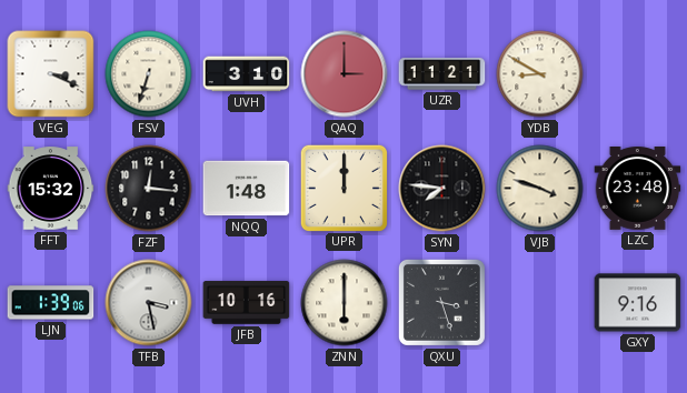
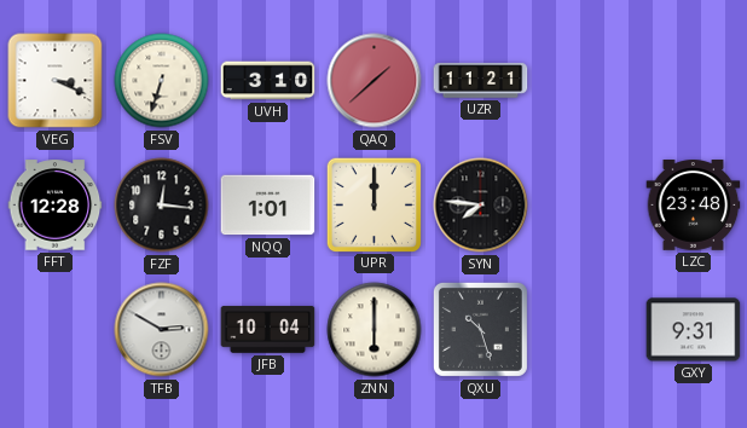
QAQ: 3:00 -> 1:38 (375, 81)
YDB: 8:50 -> none (540, 74)
FFT: 15:32 -> 12:28 (56, 206)
NQQ: 1:48 -> 1:01 (268, 206)
VJB: 3:48 -> none (540, 189)
LJN: 1:39 -> none (51, 303)
TFB: 3:28 -> 2:50 (162, 330)
JFB: 10:16 -> 10:04 (268, 330)
QXU: 3:27 -> 10:27 (480, 329)
GXY: 9:16 -> 9:31 (694, 330)
